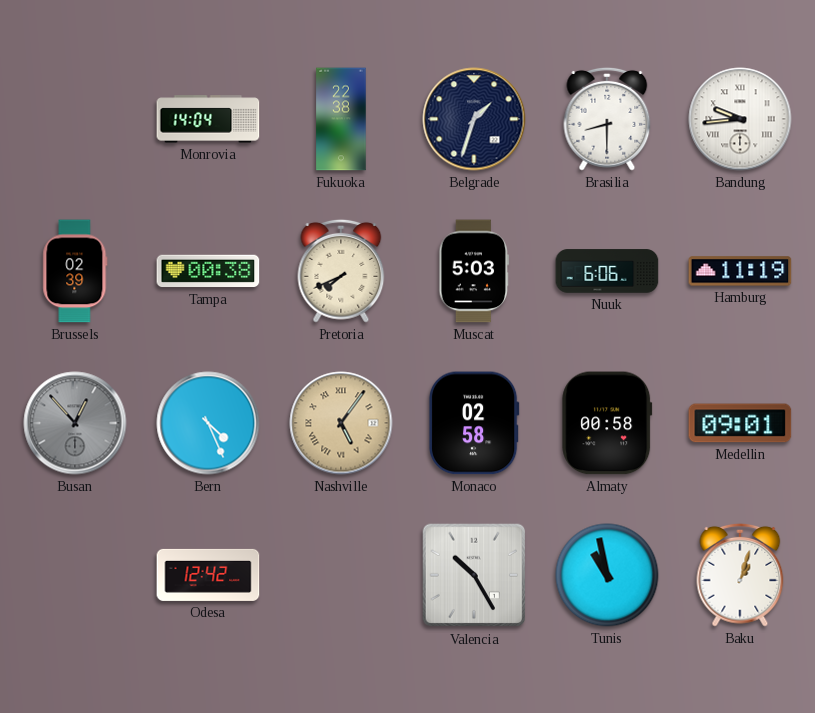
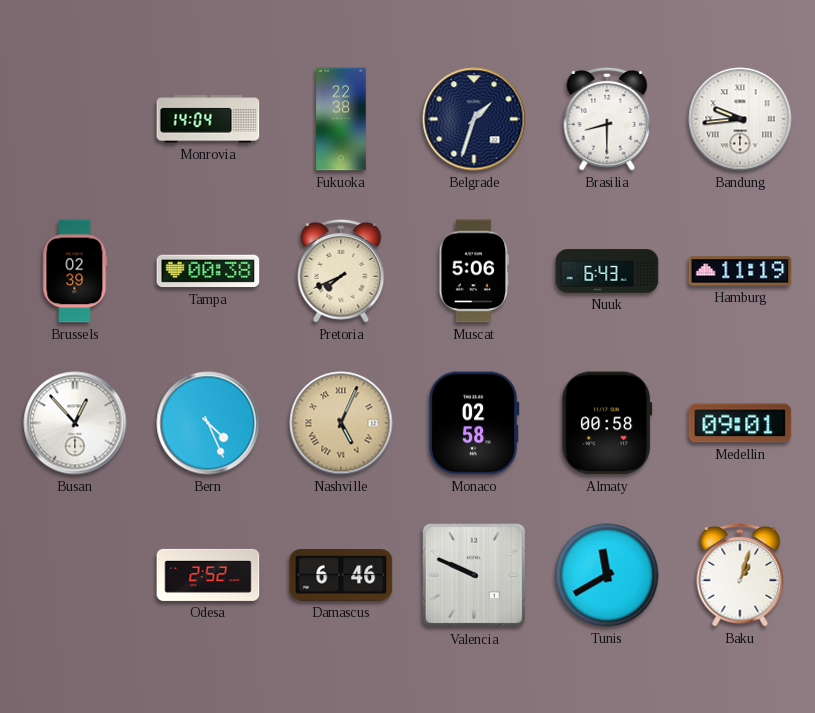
Muscat: 5:03 -> 5:06 (474, 271)
Nuuk: 6:06 -> 6:43 (607, 271)
Busan dial: grey -> white (75, 423)
Nashville: 5:06 -> 5:04 (341, 423)
Odesa: 12:42 -> 2:52 (208, 575)
Damascus: none -> 6:46 (341, 575)
Valencia: 10:25 -> 9:49 (474, 575)
Tunis: 10:58 -> 11:40 (607, 575)
